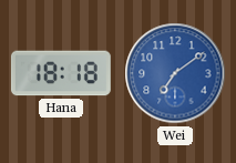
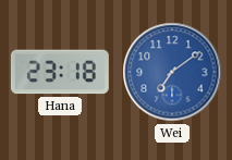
Hana: 18:18 -> 23:18 (60, 72)
